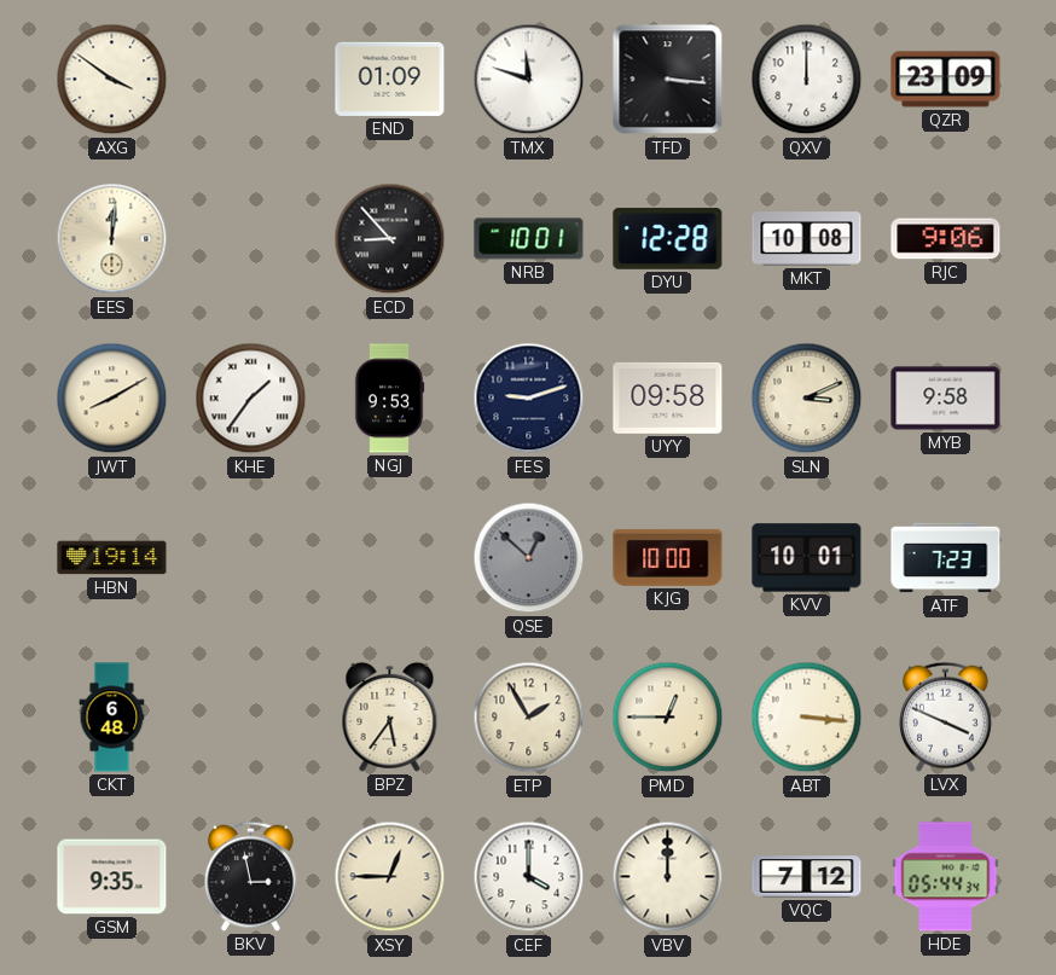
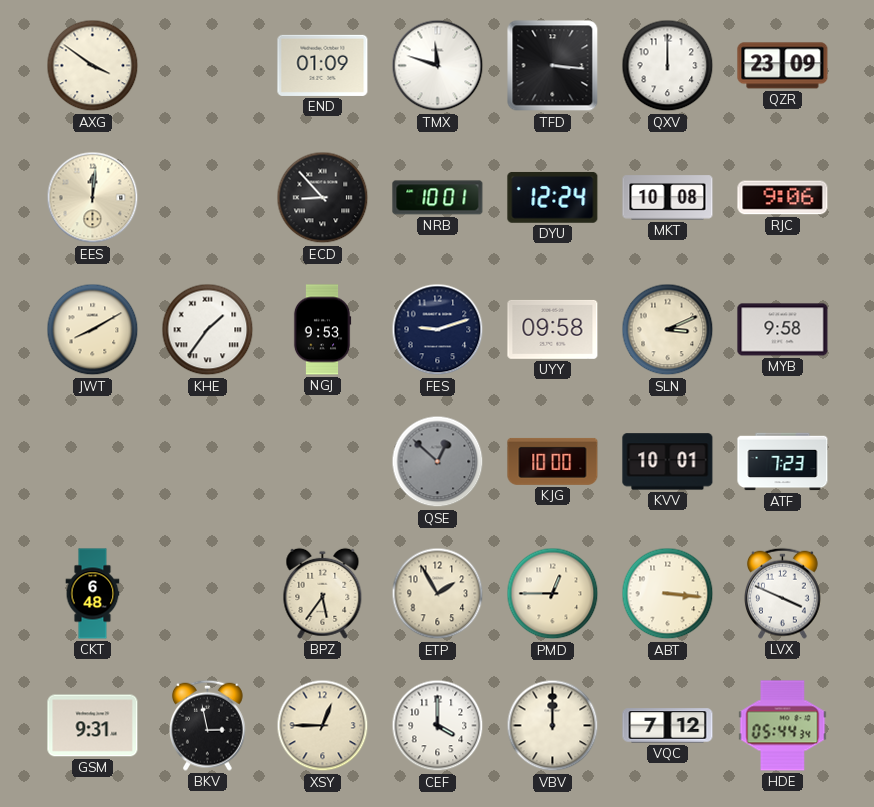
DYU: 12:28 -> 12:24 (553, 197)
HBN: 19:14 -> none (112, 558)
GSM: 9:35 -> 9:31 (93, 726)
